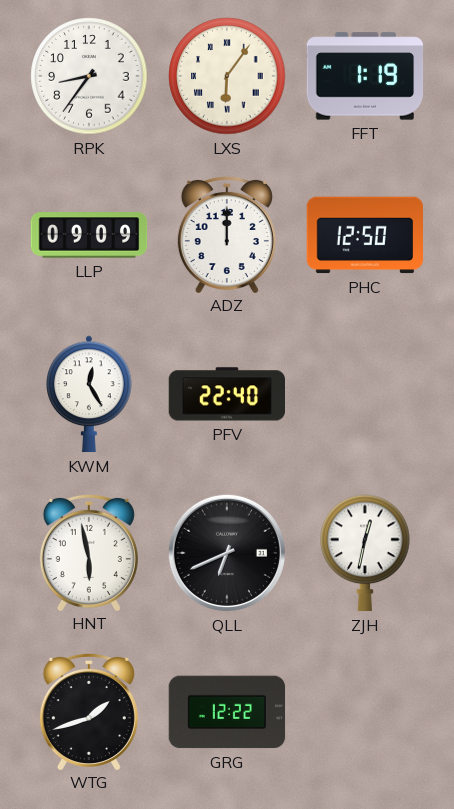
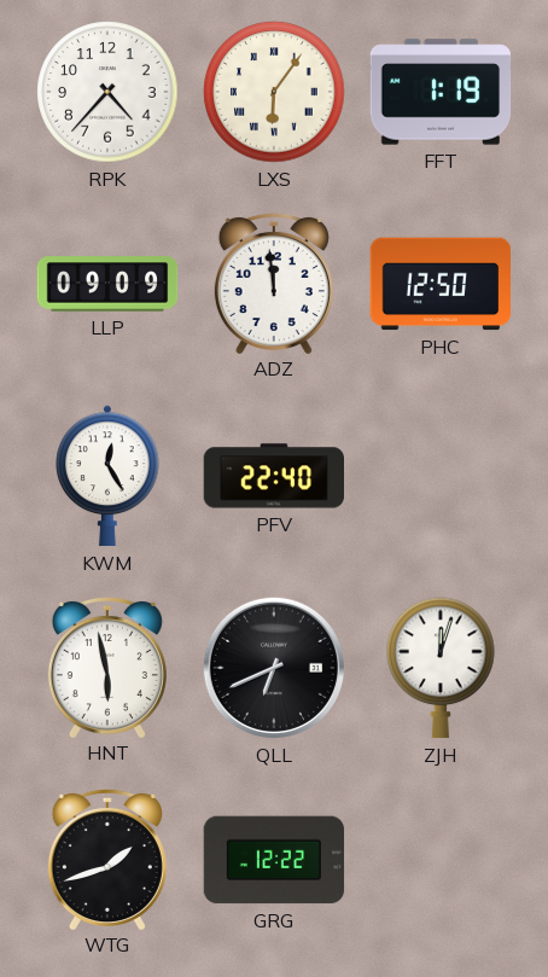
RPK: 8:36 -> 4:37 (107, 92)
ADZ: 12:00 -> 11:59 (274, 283)
ZJH: 12:32 -> 12:03 (441, 668)
